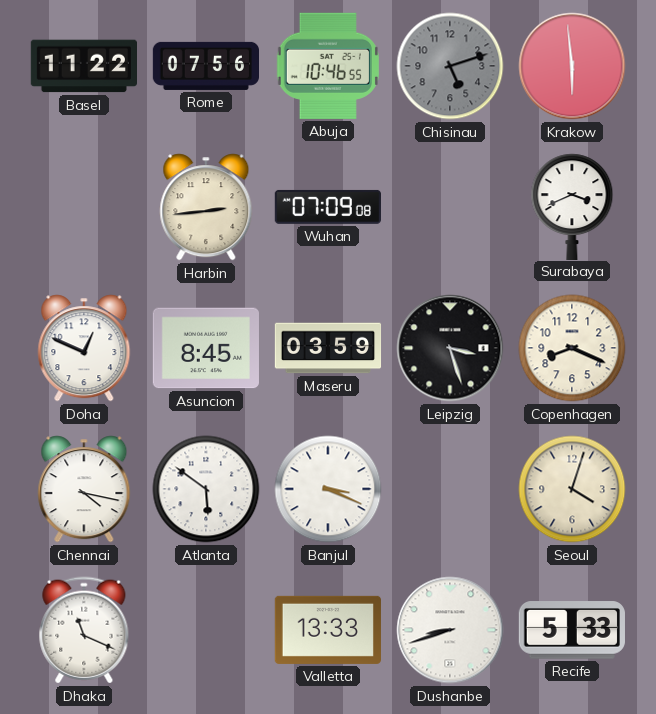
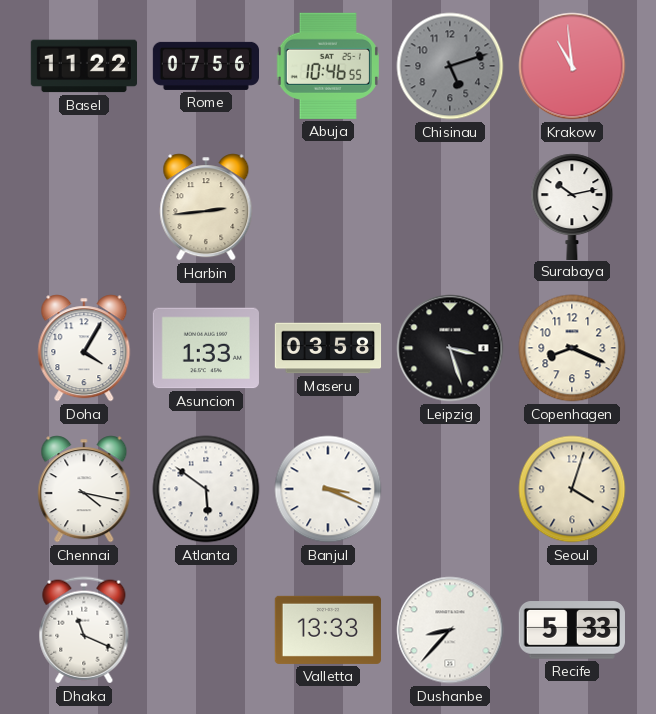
Krakow: 5:59 -> 10:59 (572, 66)
Wuhan: 07:09 -> none (328, 207)
Surabaya: 3:41 -> 10:13 (572, 206)
Doha: 12:49 -> 4:05 (84, 348)
Asuncion: 8:45 -> 1:33 (206, 348)
Maseru: 03:59 -> 03:58 (328, 348)
Dushanbe: 8:42 -> 8:37 (450, 630)
